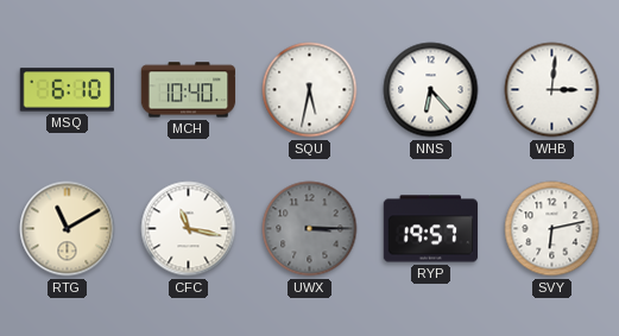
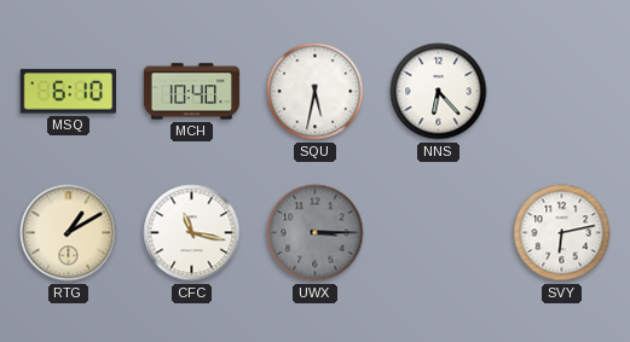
WHB: 3:01 -> none (552, 90)
RTG: 11:10 -> 1:10 (69, 233)
RYP: 19:57 -> none (431, 229)
